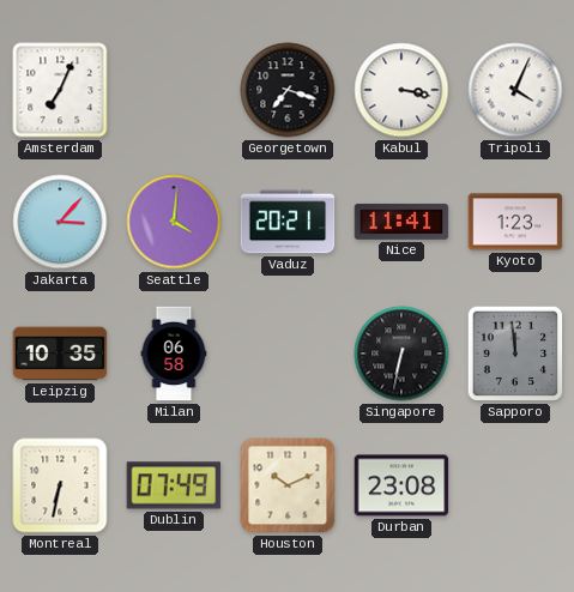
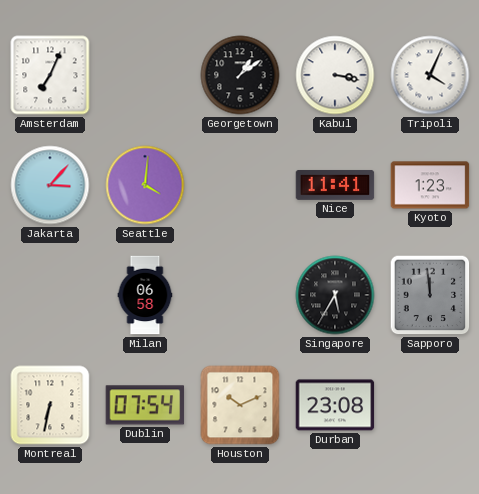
Georgetown: 7:18 -> 1:09 (240, 75)
Vaduz: 20:21 -> none (288, 222)
Leipzig: 10:35 -> none (60, 354)
Singapore: 6:32 -> 5:35 (335, 295)
Dublin: 07:49 -> 07:54 (145, 405)
